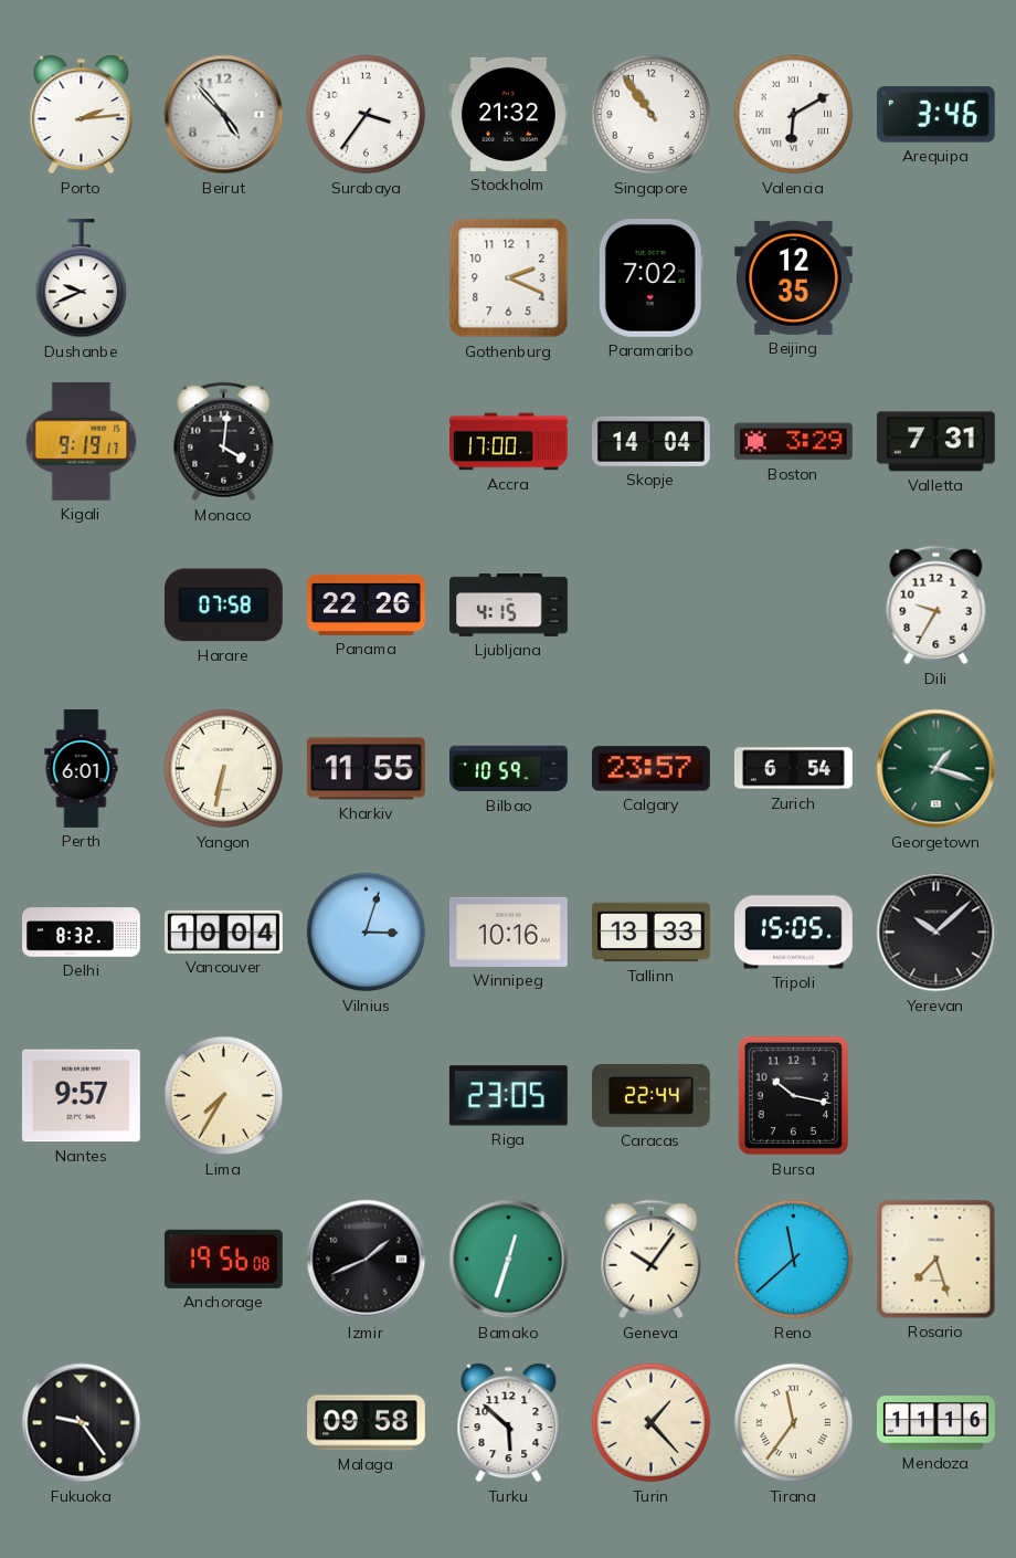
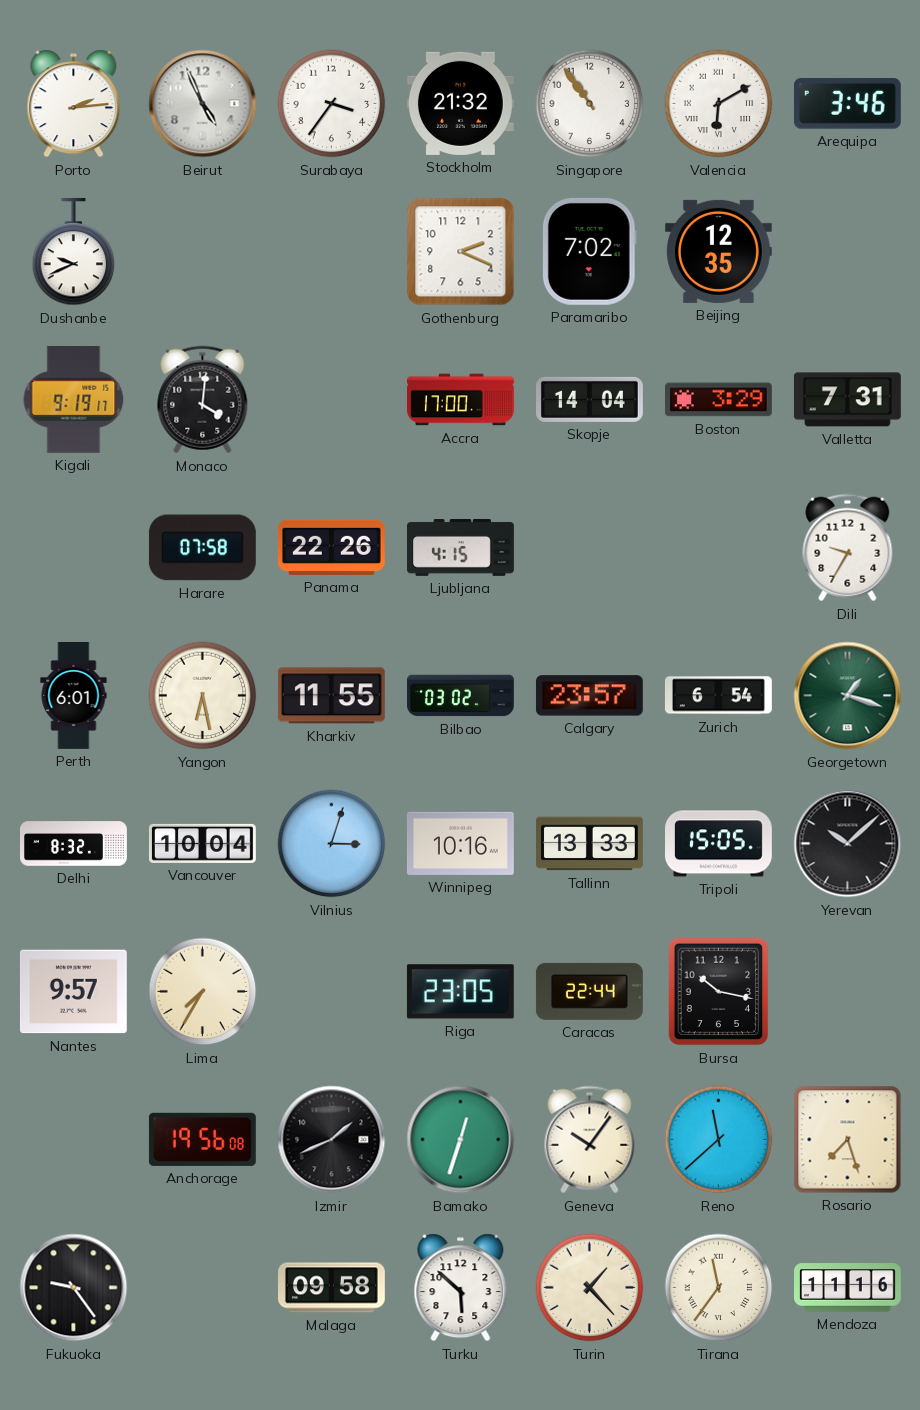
Beirut: 4:53 -> 4:56 (203, 104)
Yangon: 6:32 -> 6:28 (203, 696)
Bilbao: 10:59 -> 03:02 (461, 696)
